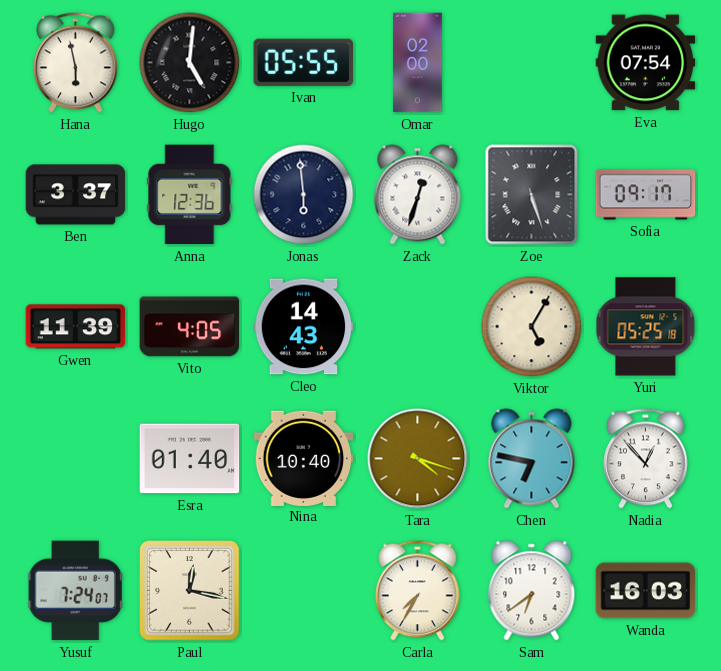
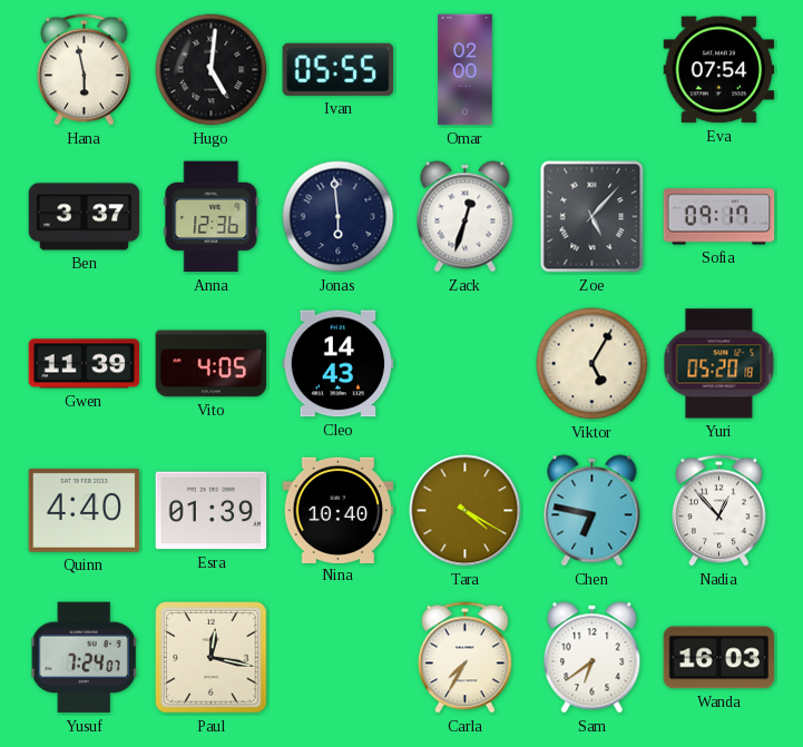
Zoe: 5:27 -> 5:07 (593, 217)
Yuri: 05:25 -> 05:20 (719, 364)
Quinn: none -> 4:40 (85, 510)
Esra: 01:40 -> 01:39 (212, 511)
Tara: 4:18 -> 4:20 (466, 511)
